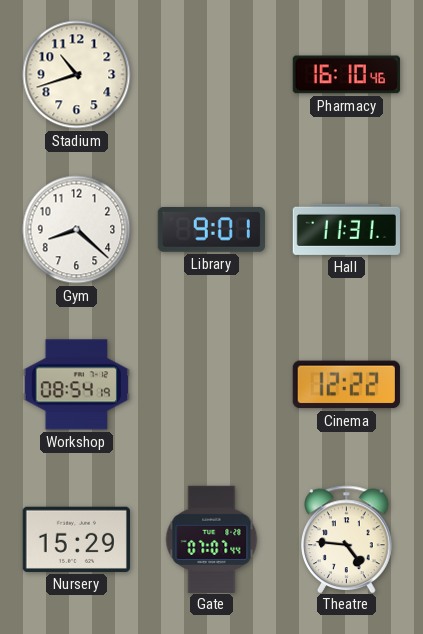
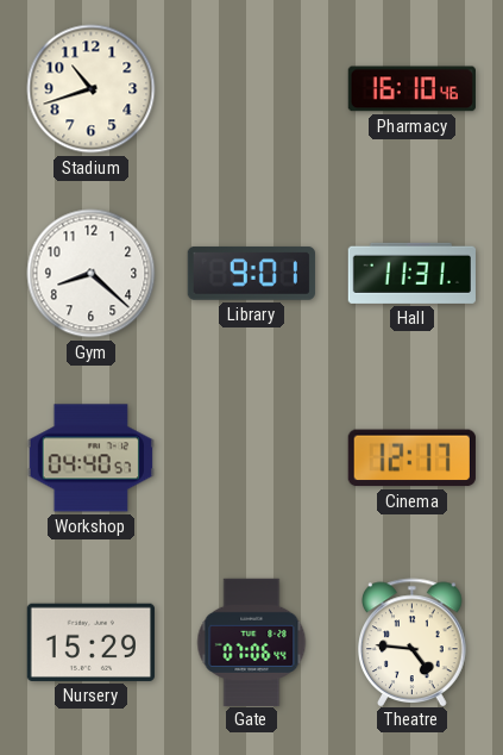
Workshop: 08:54 -> 04:40 (90, 458)
Cinema: 12:22 -> 12:17 (411, 458)
Gate: 07:07 -> 07:06 (252, 642)
